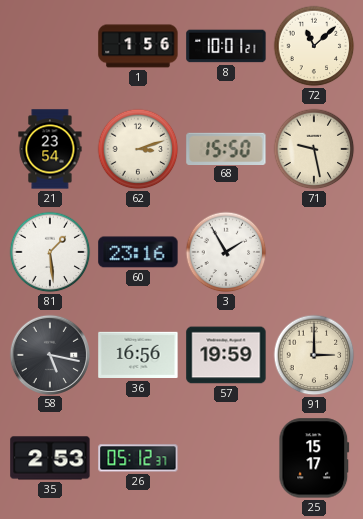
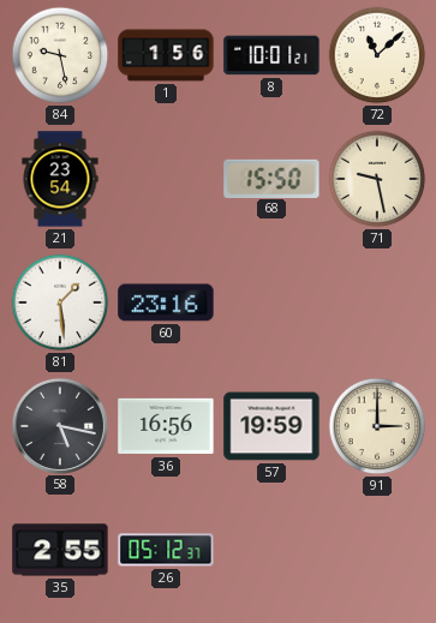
84: none -> 9:28 (60, 55)
62: 3:12 -> none (138, 149)
3: 1:55 -> none (226, 252)
35: 2:53 -> 2:55 (60, 550)
25: 15:17 -> none (314, 458)
